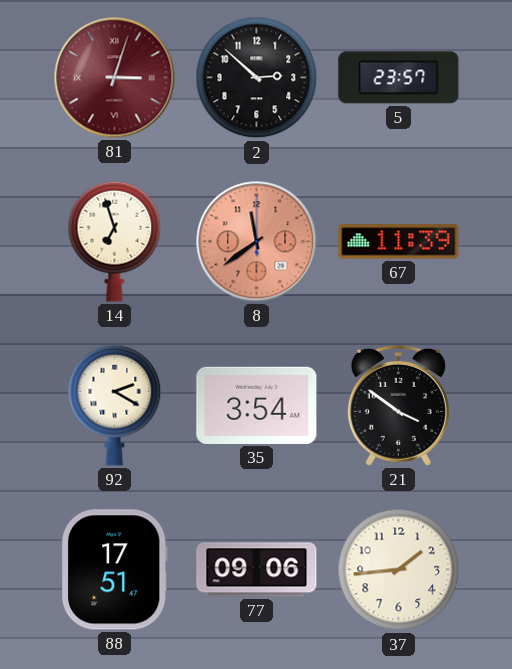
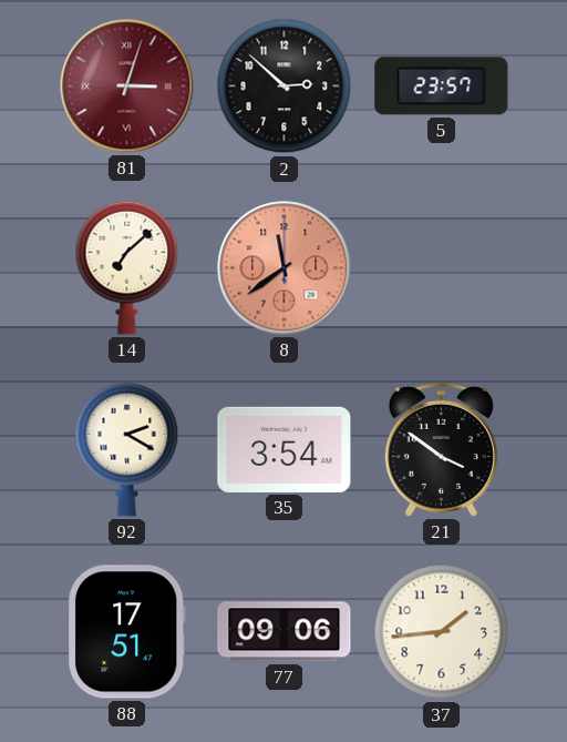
14: 6:57 -> 7:08 (127, 267)
67: 11:39 -> none (399, 242)
